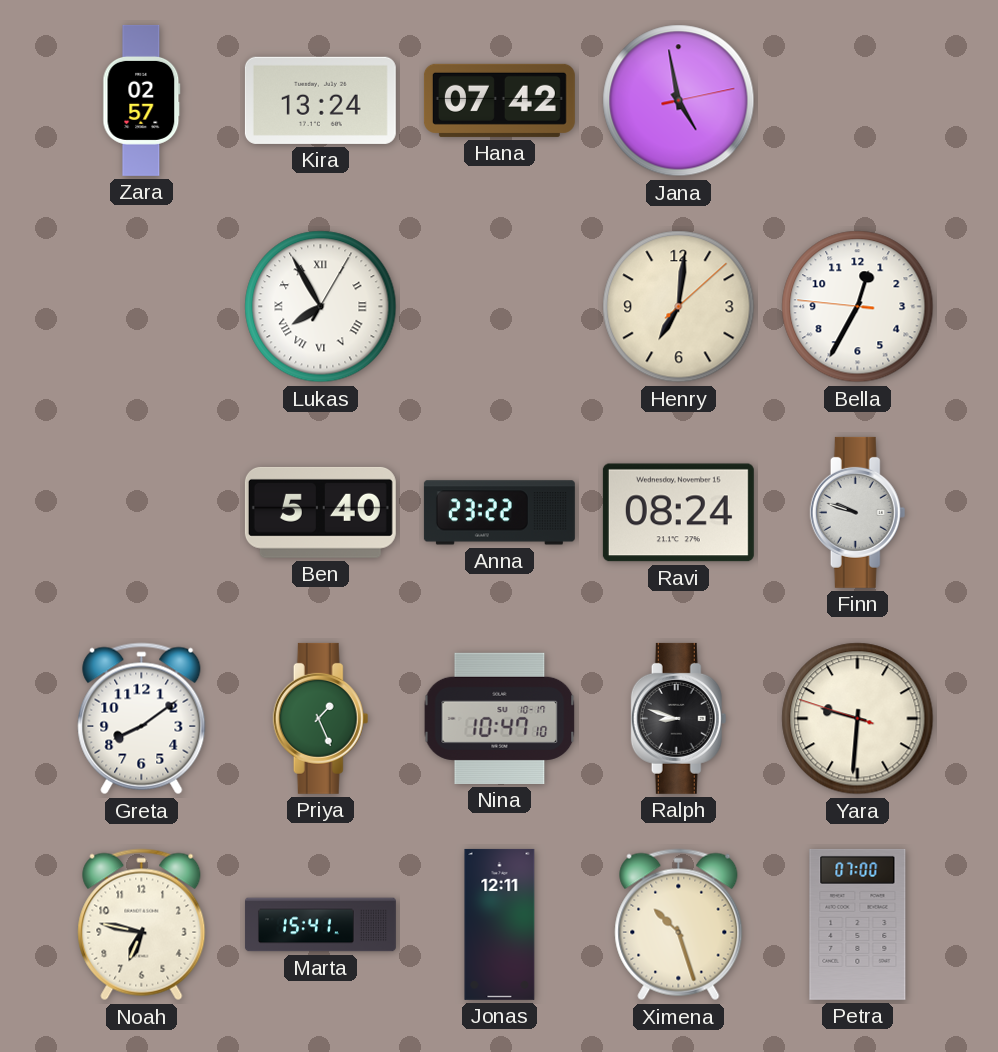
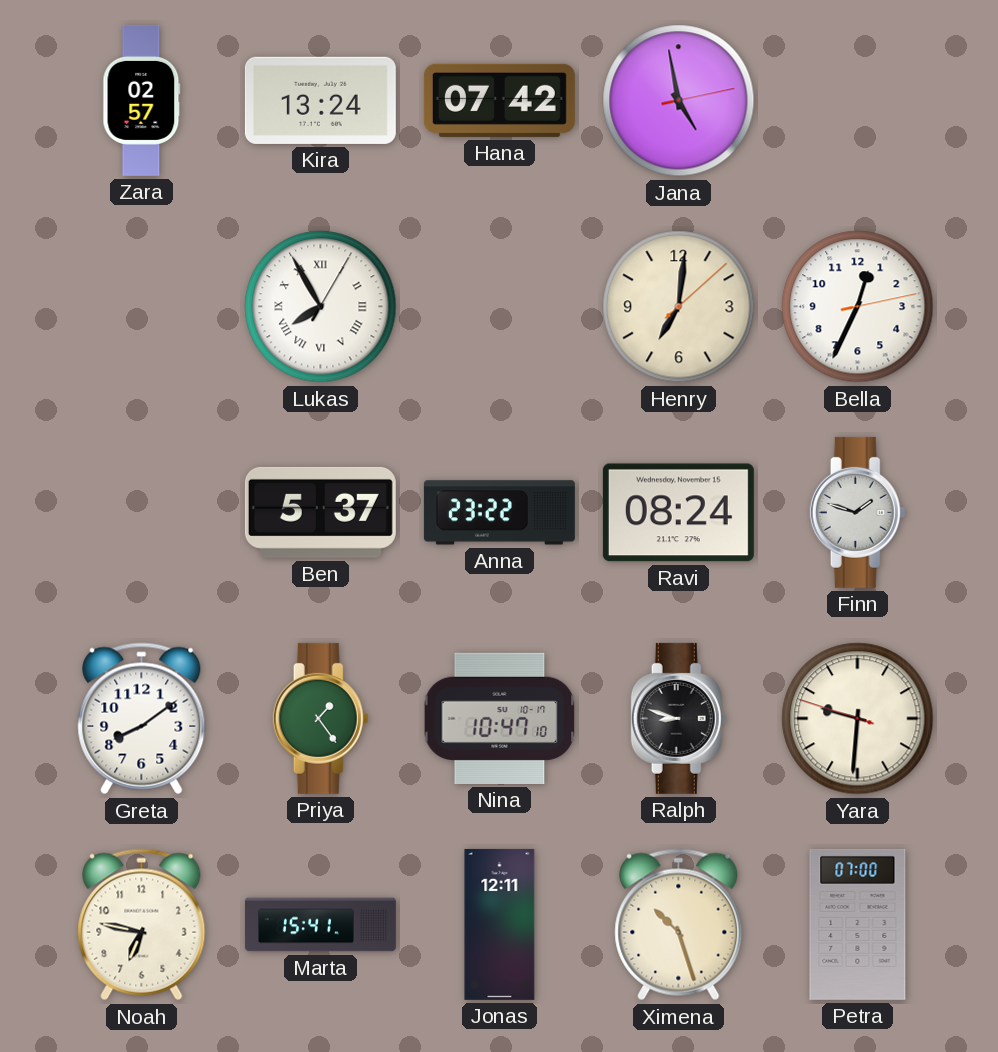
Bella: 12:34:46 -> 12:34:13 (858, 307)
Ben: 5:40 -> 5:37 (320, 512)
Finn: 9:48 -> 1:48 (858, 512)
Priya: 1:26 -> 1:24 (321, 718)
